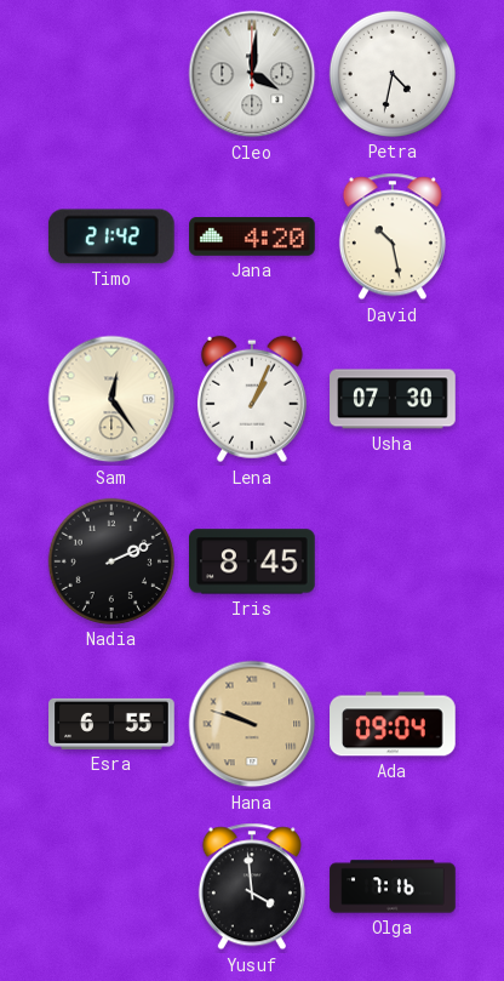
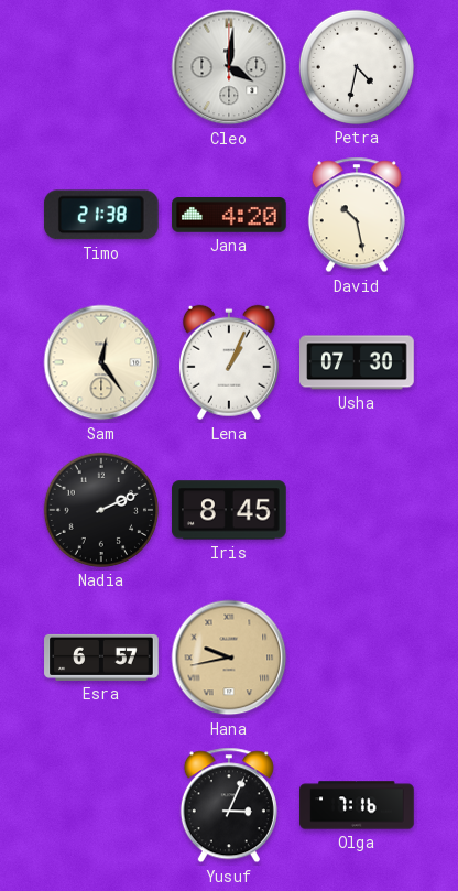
Timo: 21:42 -> 21:38 (101, 215)
Esra: 6:55 -> 6:57 (101, 658)
Hana: 9:48 -> 9:43 (229, 658)
Ada: 09:04 -> none (393, 724)
Yusuf: 3:59 -> 3:04 (229, 805)
